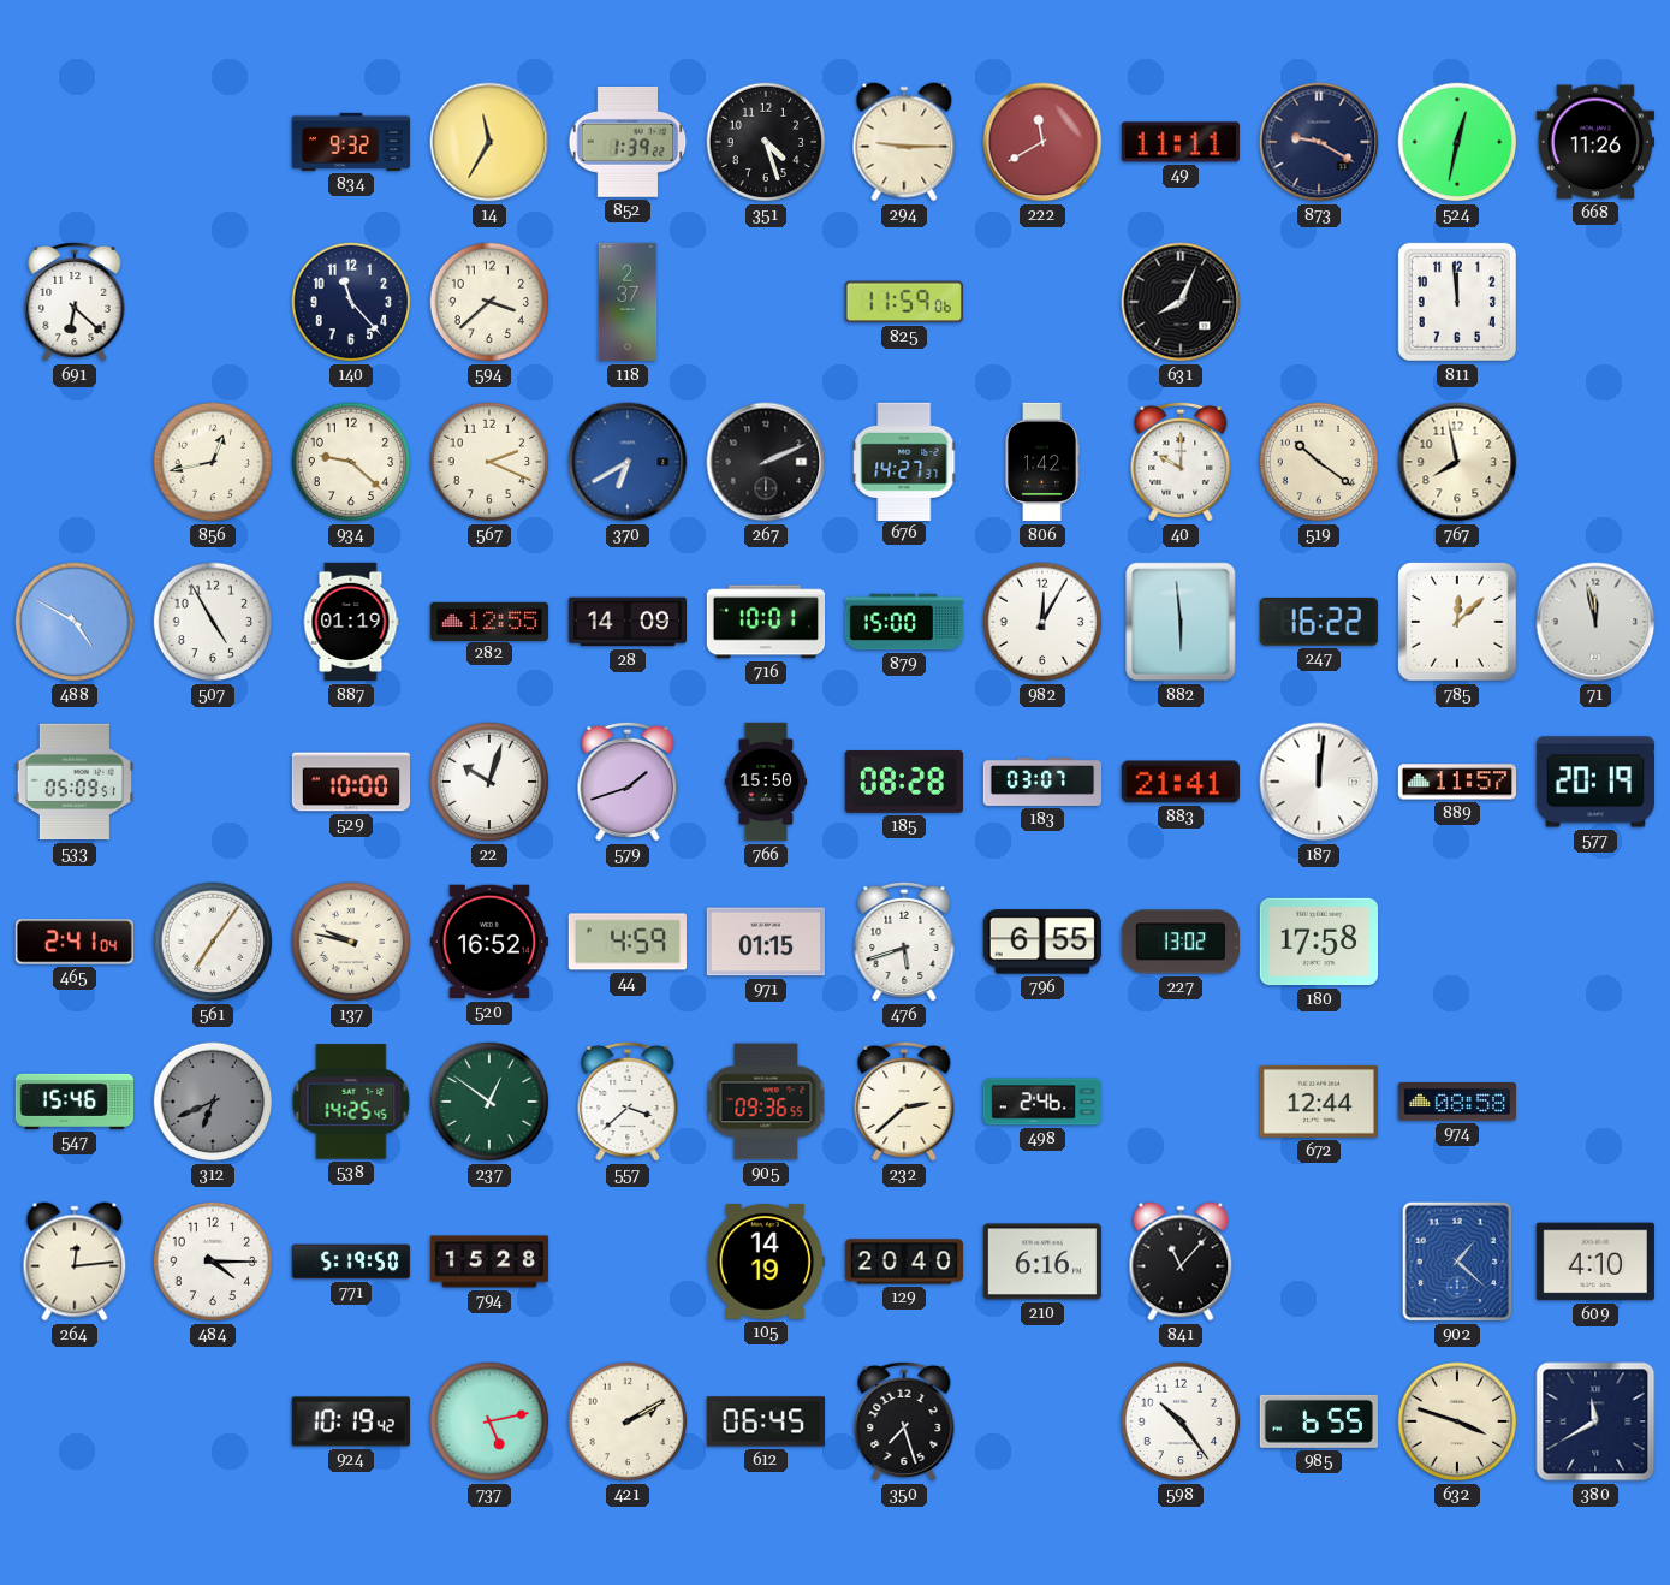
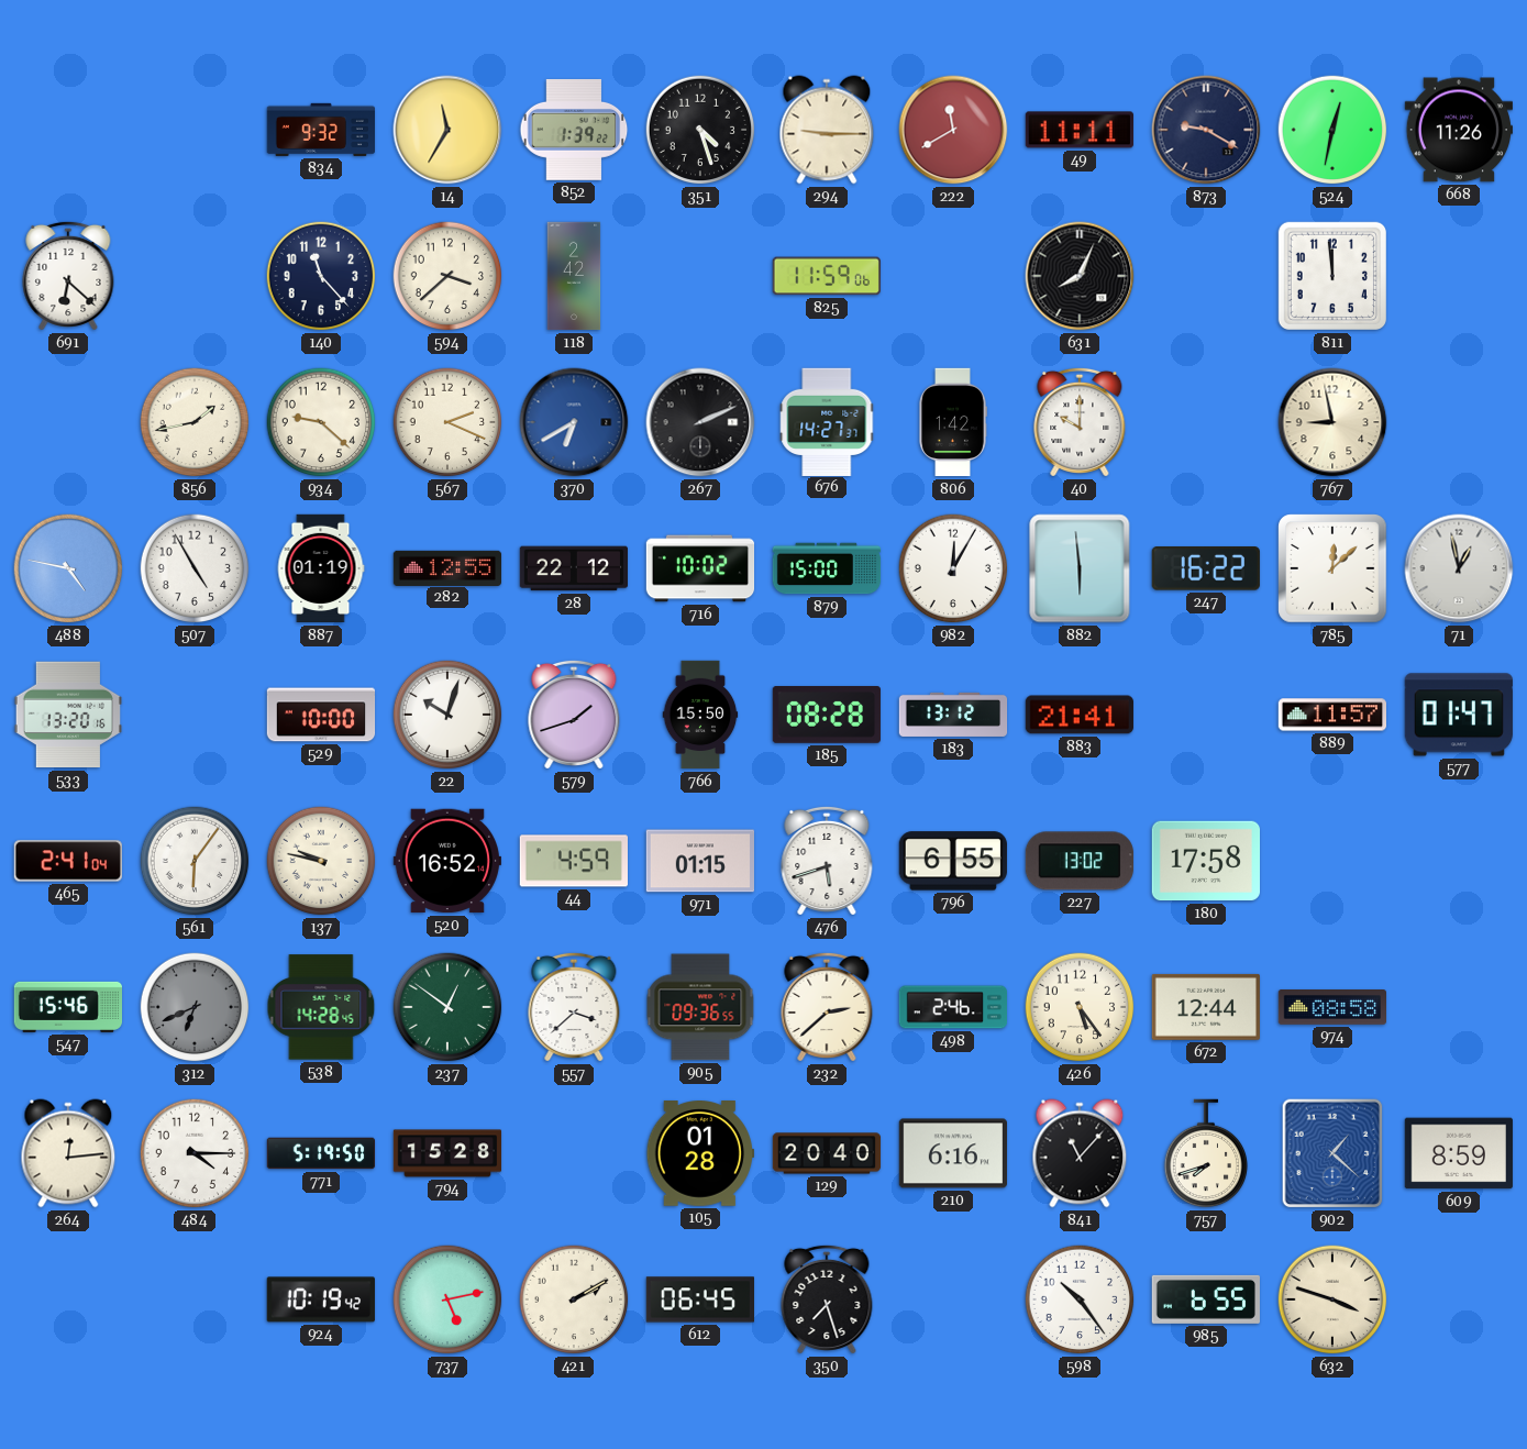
118: 2:37 -> 2:42 (574, 276)
856: 12:43 -> 1:43 (195, 422)
519: 10:21 -> none (1319, 462)
767: 7:58 -> 8:58 (1332, 422)
488: 4:50 -> 4:47 (68, 568)
28: 14:09 -> 22:12 (573, 568)
716: 10:01 -> 10:02 (700, 568)
71: 11:58 -> 12:58 (1459, 568)
533: 05:09 -> 13:20 (67, 715)
183: 03:07 -> 13:12 (953, 715)
187: 12:01 -> none (1319, 782)
577: 20:19 -> 01:47 (1459, 715)
561: 7:06 -> 6:06 (195, 861)
538: 14:25 -> 14:28 (321, 1007)
426: none -> 5:24 (1080, 1007)
105: 14:19 -> 01:28 (699, 1154)
757: none -> 7:42 (1206, 1153)
609: 4:10 -> 8:59 (1458, 1153)
380: 11:40 -> none (1595, 1421)
